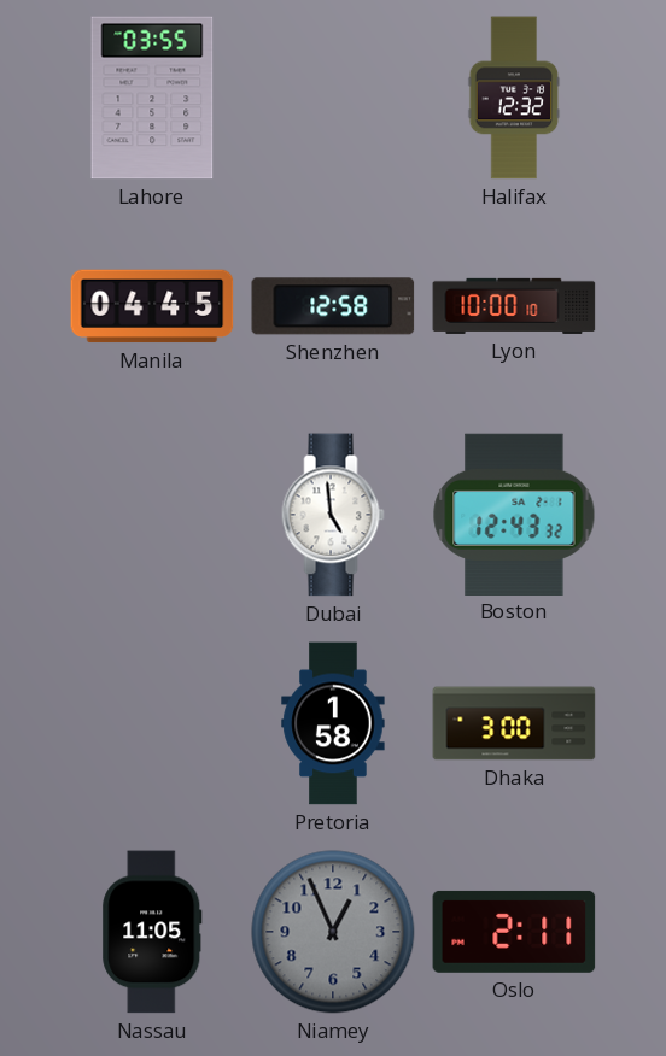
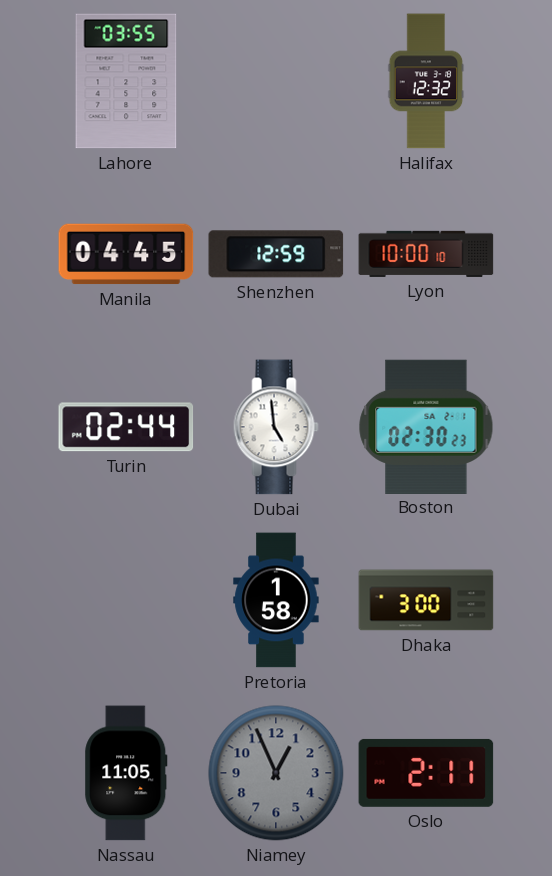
Shenzhen: 12:58 -> 12:59 (276, 254)
Turin: none -> 02:44 (126, 427)
Boston: 12:43 -> 02:30 (426, 426)
